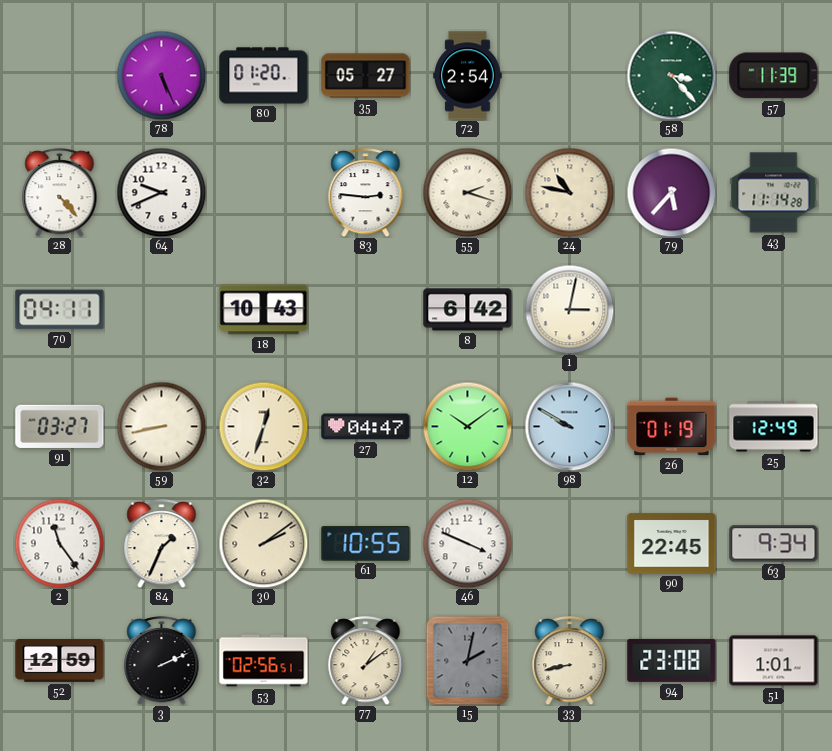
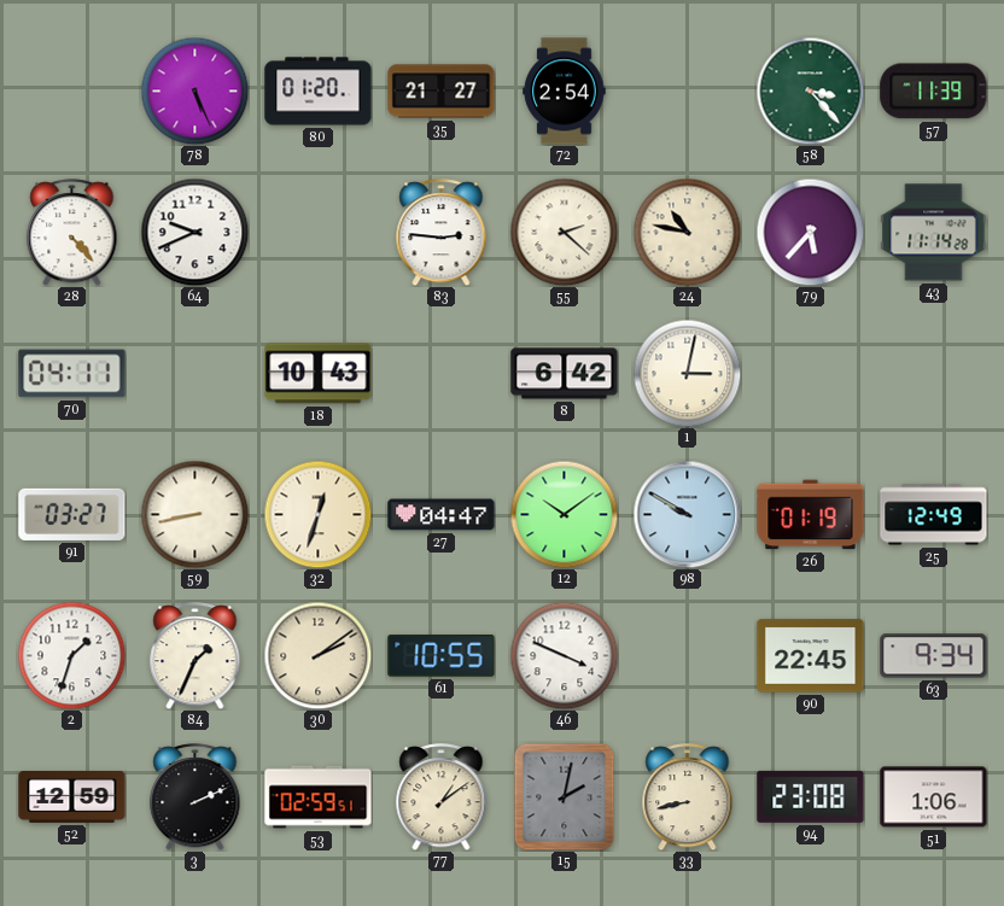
35: 05:27 -> 21:27 (442, 92)
55: 2:18 -> 2:22 (564, 232)
2: 11:24 -> 1:33 (71, 655)
53: 02:56 -> 02:59 (319, 797)
51: 1:01 -> 1:06 (934, 797)
